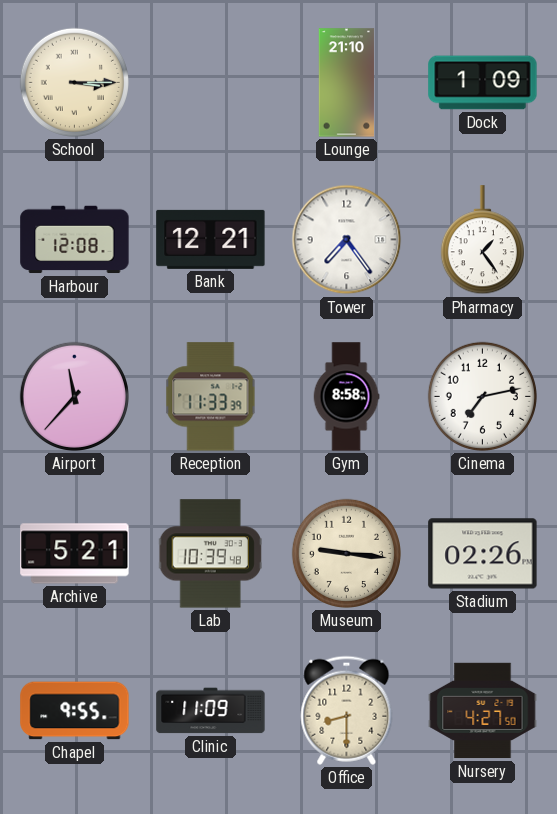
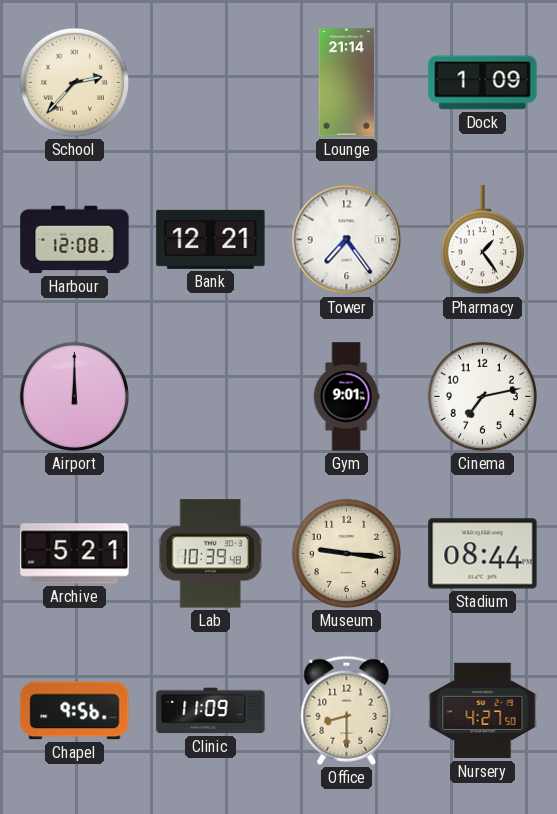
School: 3:15 -> 2:37 (74, 82)
Lounge: 21:10 -> 21:14 (347, 83)
Airport: 11:37 -> 12:00 (74, 396)
Reception: 11:33 -> none (211, 397)
Gym: 8:58 -> 9:01 (346, 397)
Stadium: 02:26 -> 08:44 (483, 554)
Chapel: 9:55 -> 9:56 (75, 711)
